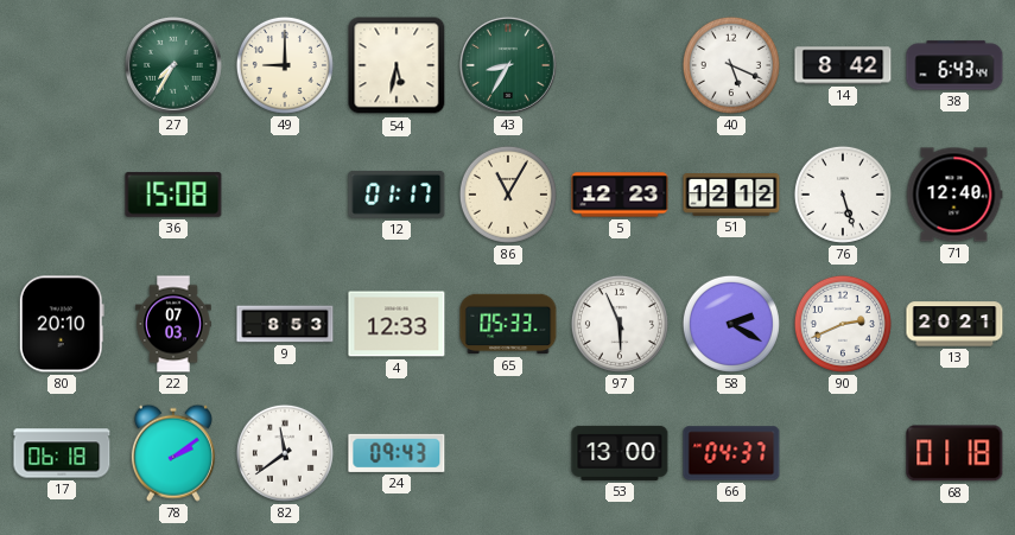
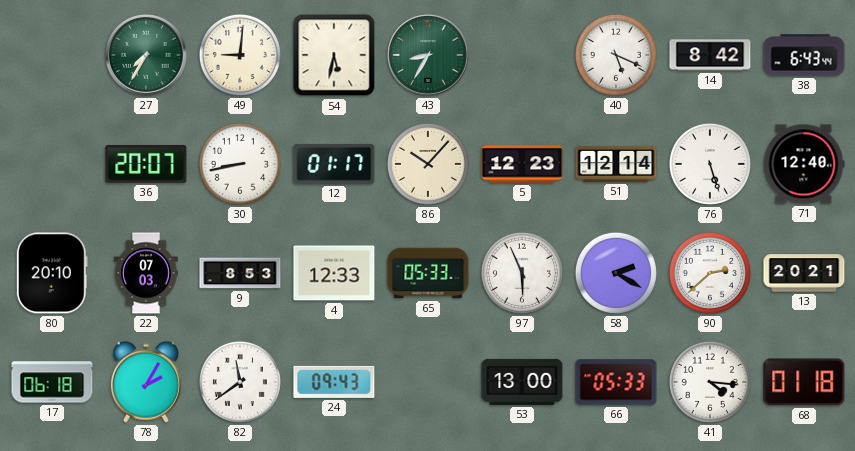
49: 9:00 -> 9:01 (240, 55)
36: 15:08 -> 20:07 (146, 164)
30: none -> 8:43 (240, 164)
86: 11:05 -> 10:07 (428, 164)
51: 12:12 -> 12:14 (616, 165)
90: 2:41 -> 2:38 (710, 273)
78: 2:09 -> 2:05 (146, 382)
66: 04:37 -> 05:33 (616, 382)
41: none -> 4:16 (710, 382)
